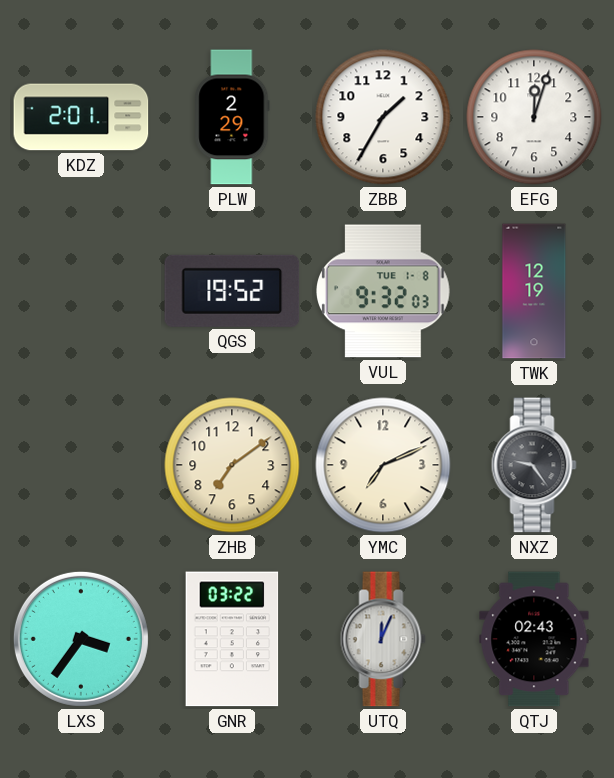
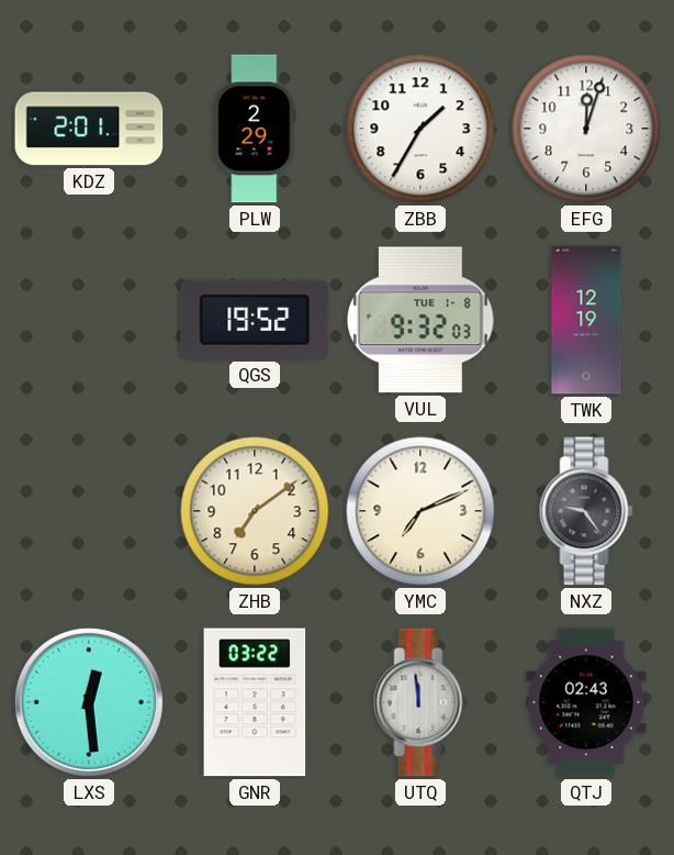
LXS: 3:36 -> 12:29 (89, 702)
UTQ: 12:04 -> 11:59 (420, 702)
